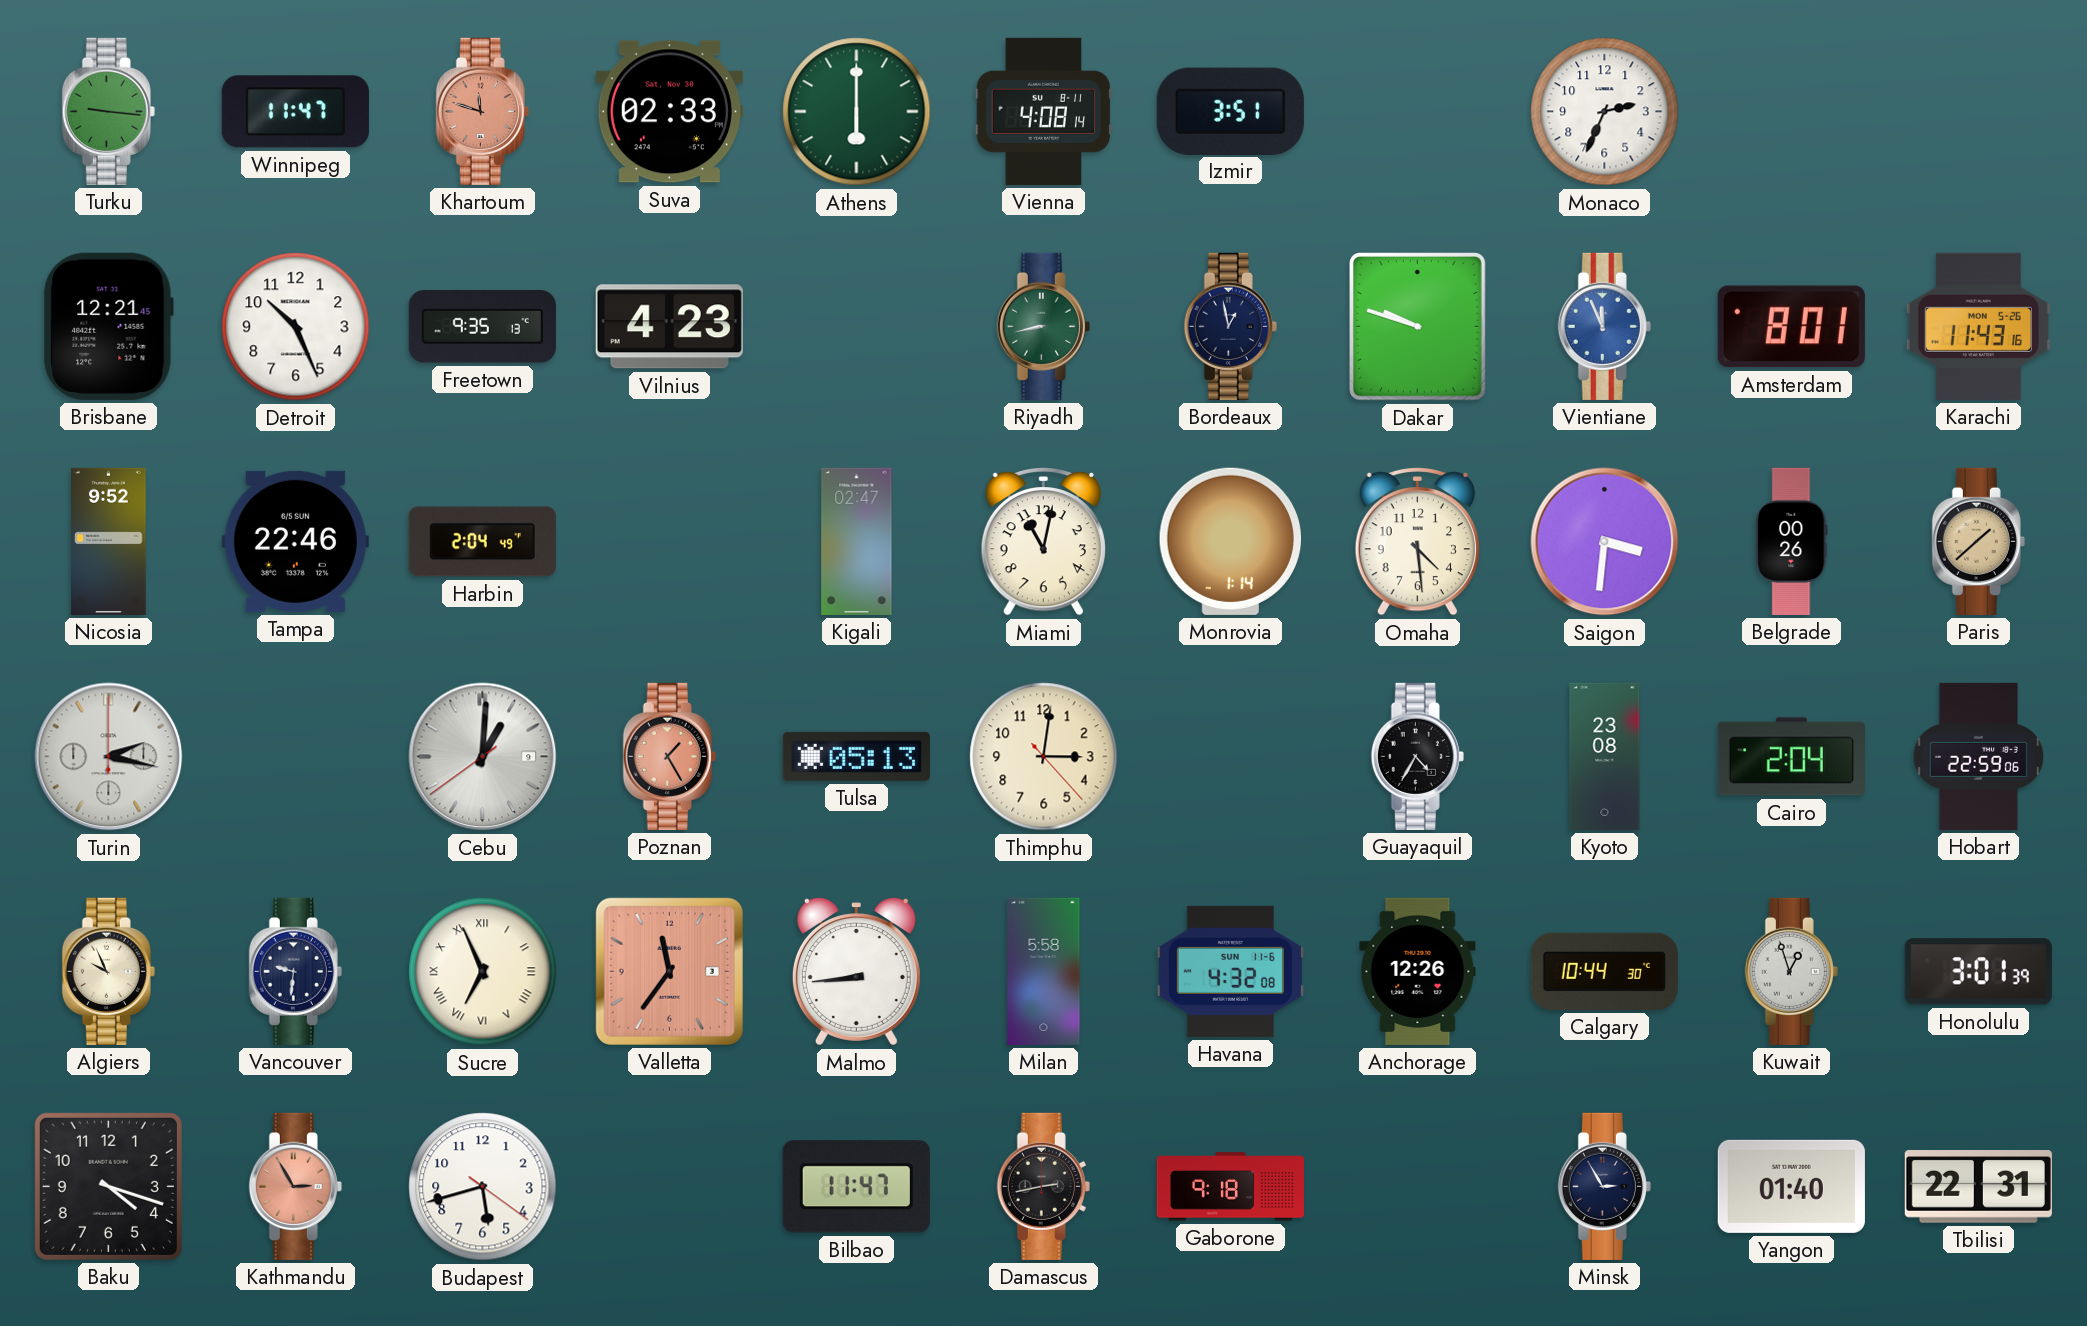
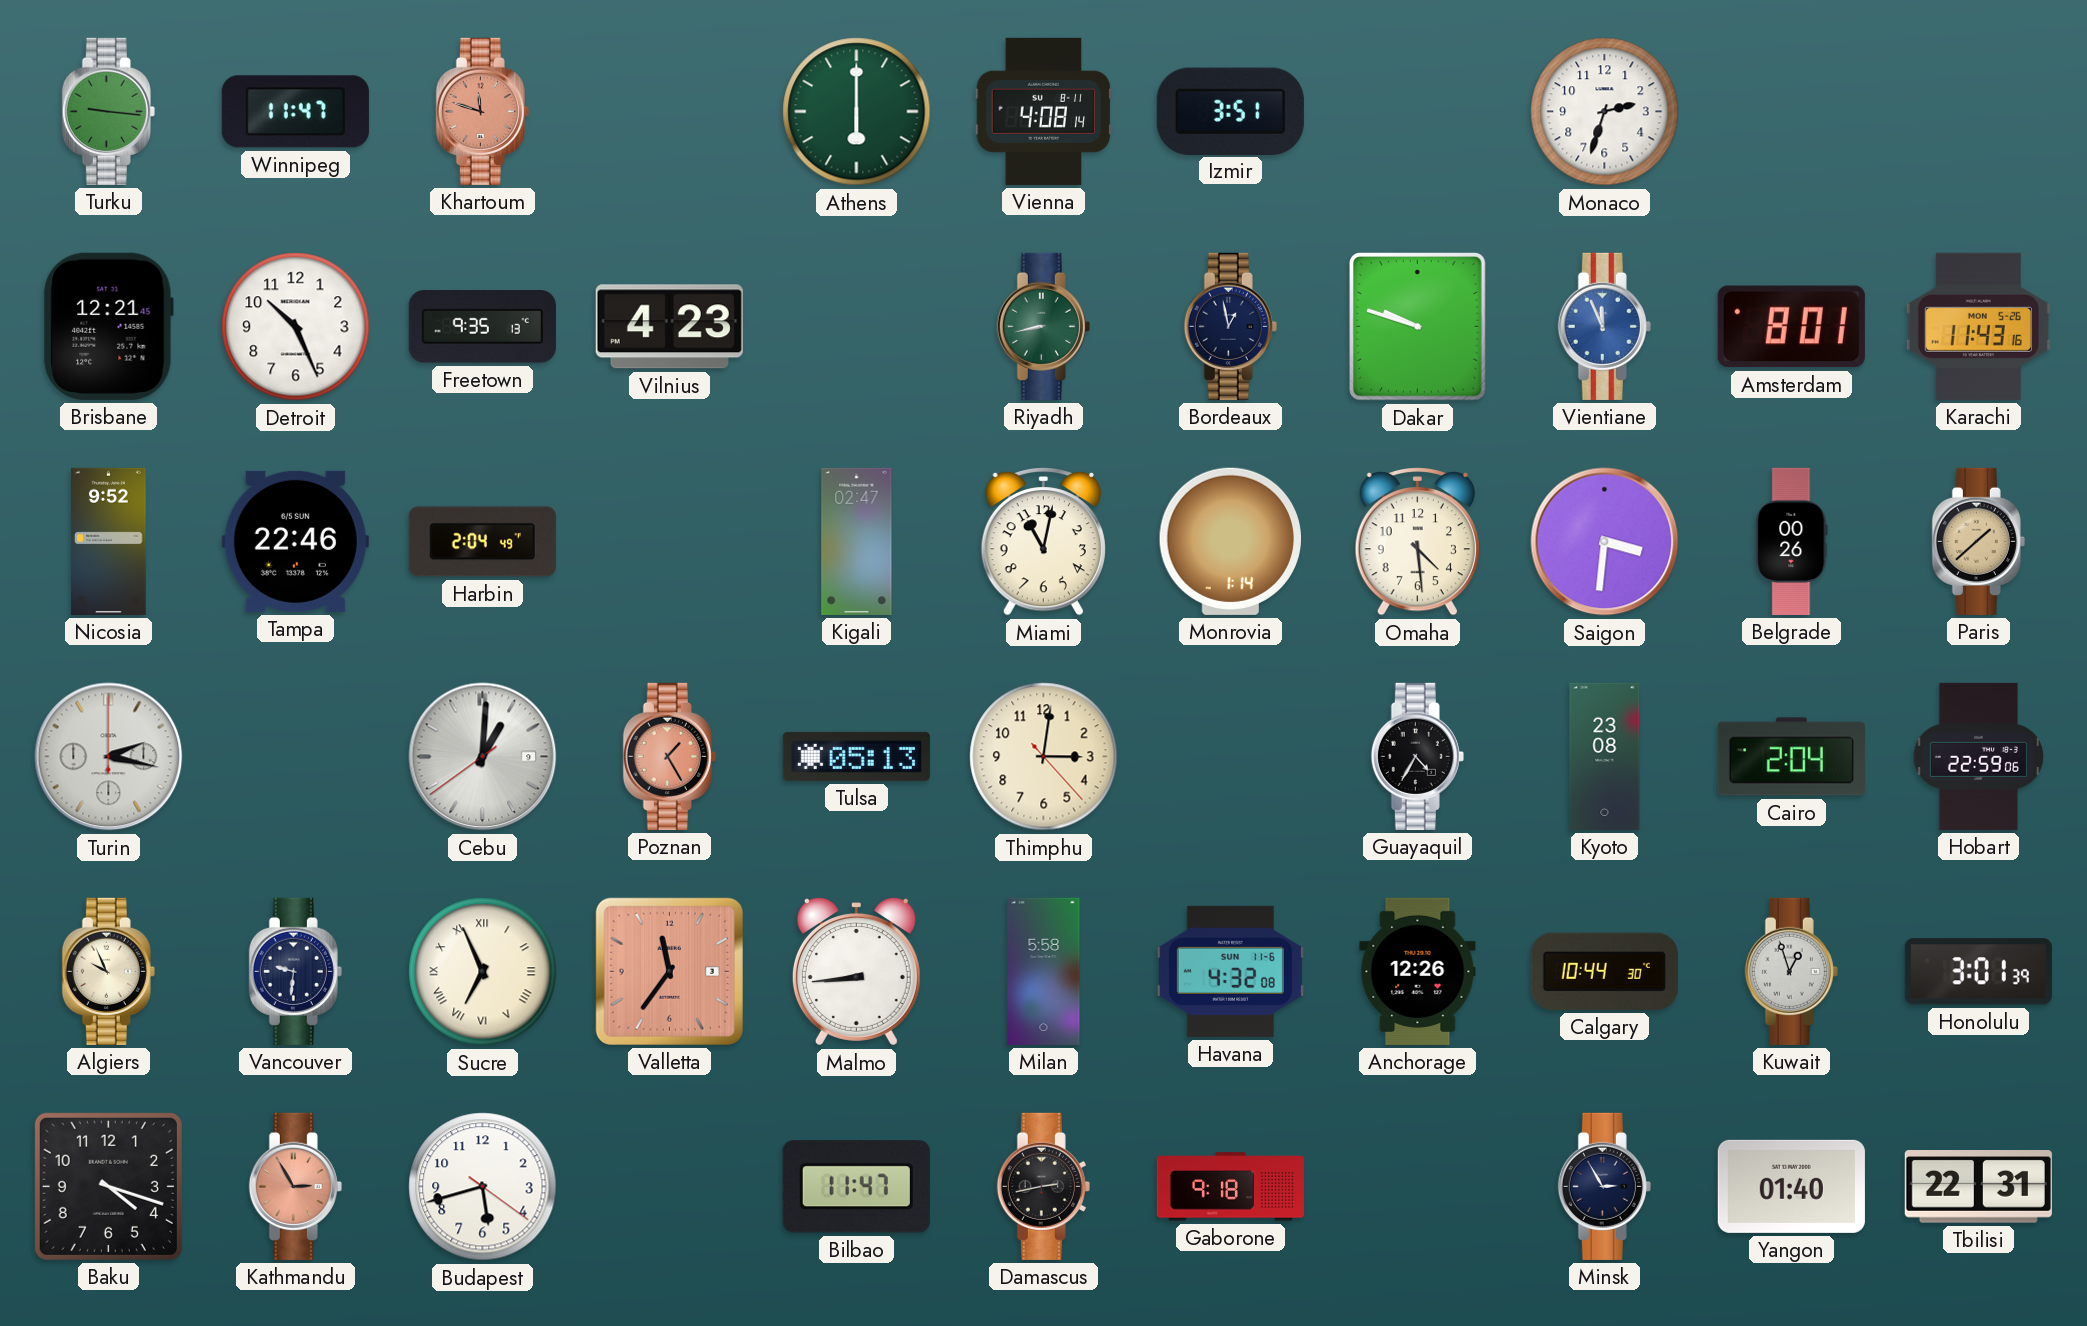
Suva: 02:33 -> none (669, 112)
Monaco: 2:34 -> 2:33 (1605, 112)
